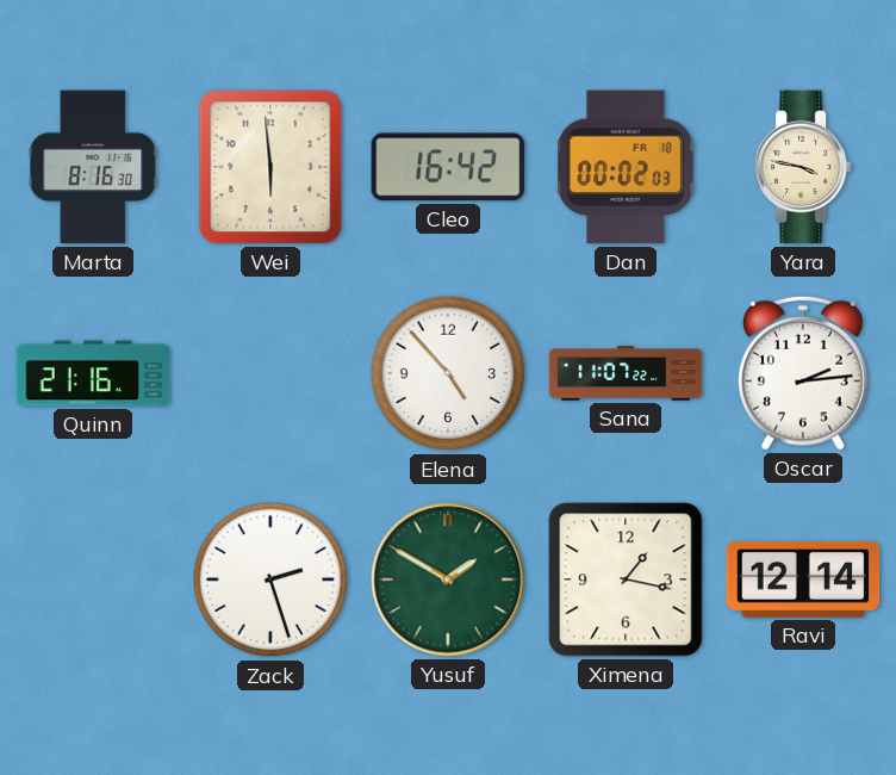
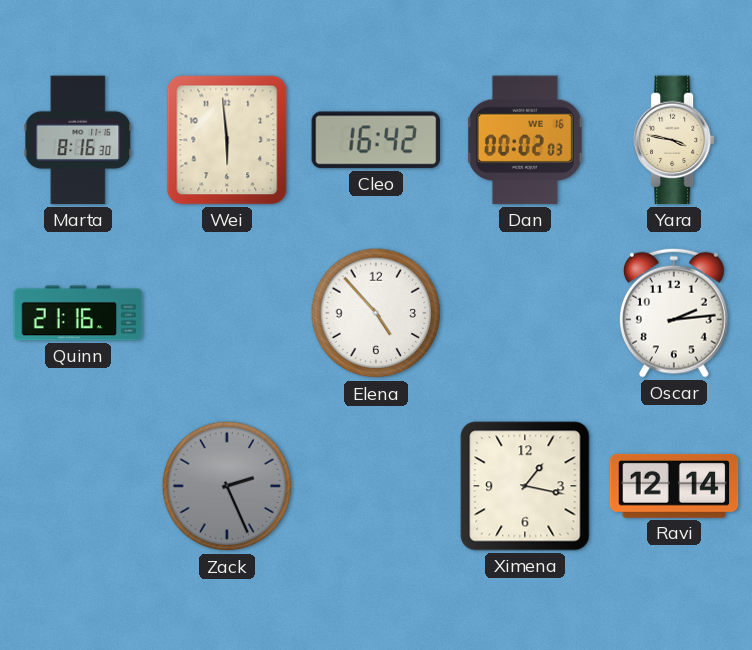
Dan date: FR 18 -> WE 16 (525, 140)
Sana: 11:07 -> none (626, 373)
Zack: 2:27 -> 2:26 (227, 486)
Zack dial: white -> grey (227, 486)
Yusuf: 1:50 -> none (448, 579)
